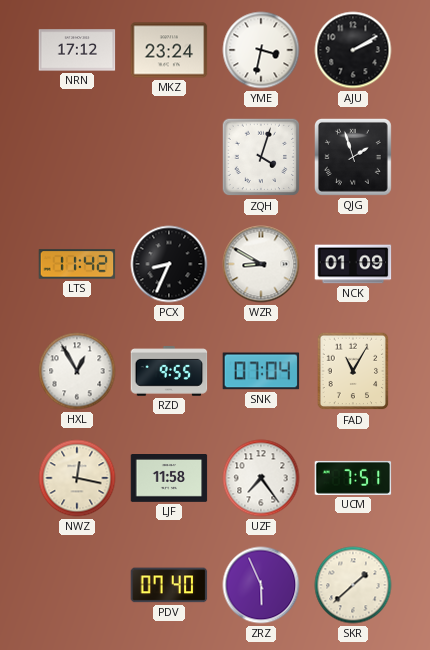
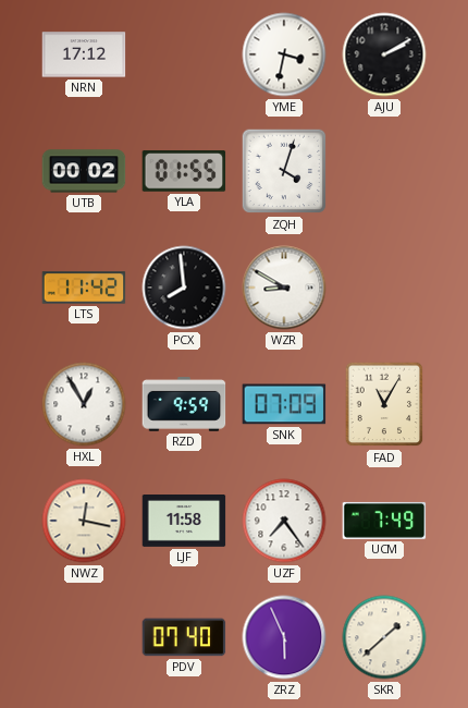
MKZ: 23:24 -> none (169, 50)
UTB: none -> 00:02 (84, 171)
YLA: none -> 01:55 (184, 171)
QJG: 1:57 -> none (353, 157)
PCX: 8:34 -> 7:59 (184, 288)
NCK: 01:09 -> none (353, 264)
RZD: 9:55 -> 9:59 (184, 405)
SNK: 07:04 -> 07:09 (284, 404)
UCM: 7:51 -> 7:49 (384, 521)
